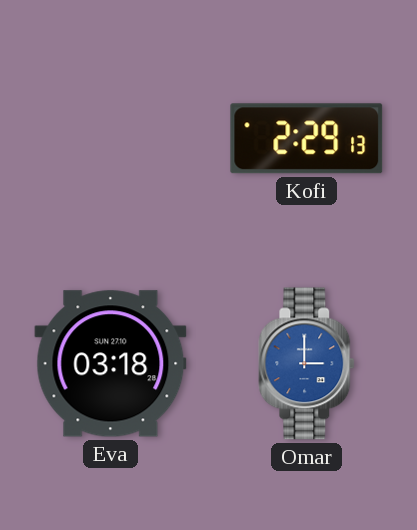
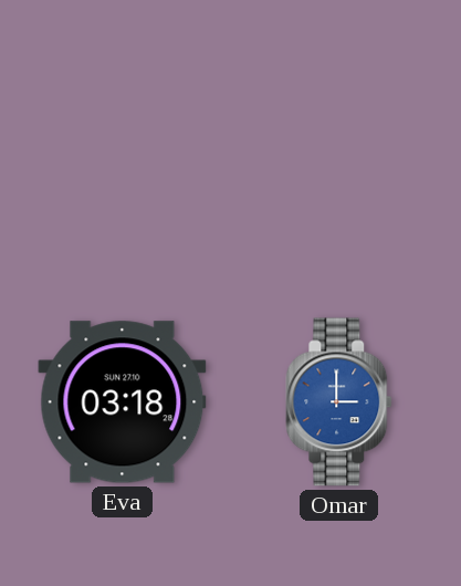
Kofi: 2:29 -> none (307, 139)
